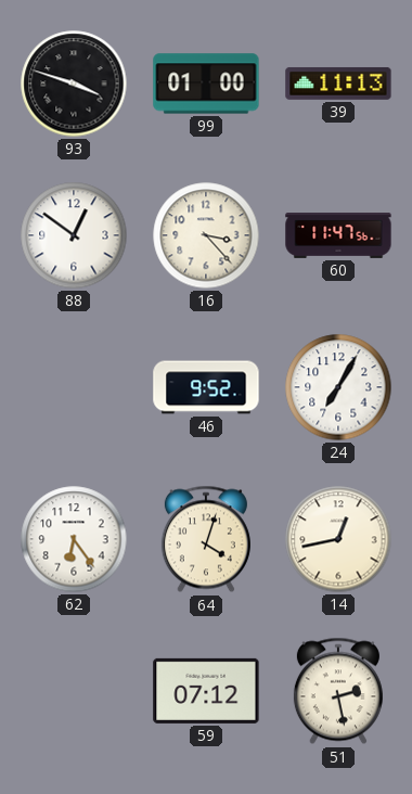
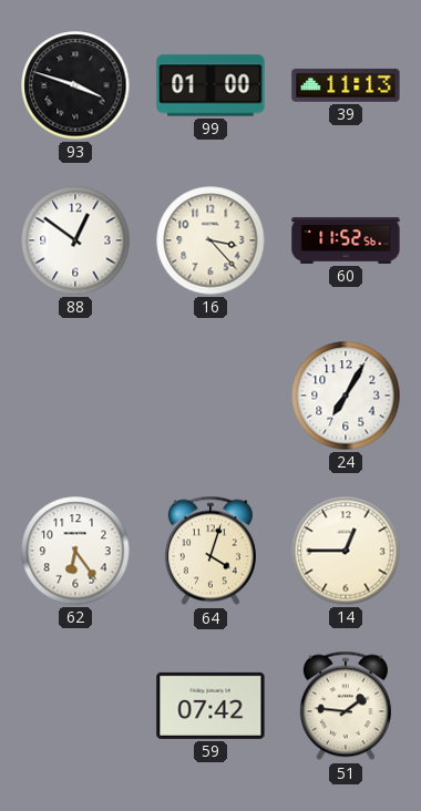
60: 11:47 -> 11:52 (346, 242)
46: 9:52 -> none (206, 387)
14: 12:43 -> 12:45 (346, 551)
59: 07:12 -> 07:42 (210, 706)
51: 2:28 -> 1:46 (346, 706)
